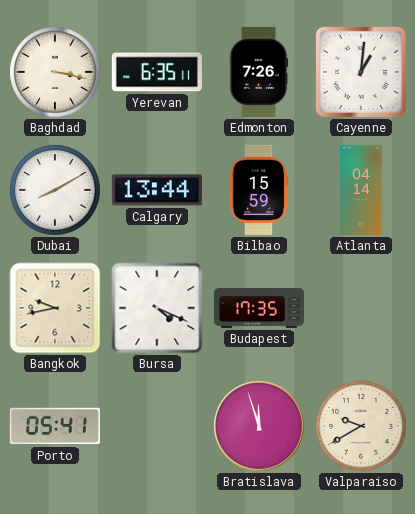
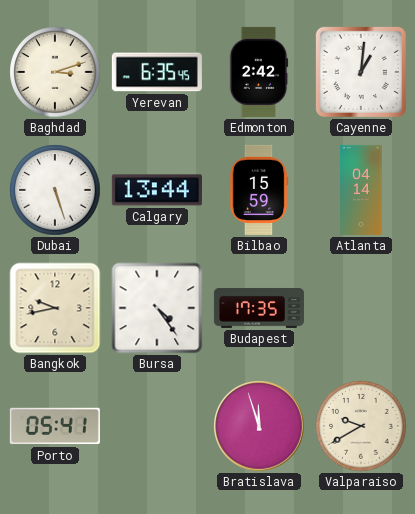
Baghdad: 3:17 -> 3:12 (55, 72)
Yerevan: 6:35:11 -> 6:35:45 (157, 72)
Edmonton: 7:26 -> 2:42 (259, 72)
Dubai: 8:10 -> 5:27 (55, 190)
Bursa: 4:19 -> 4:24 (157, 308)
